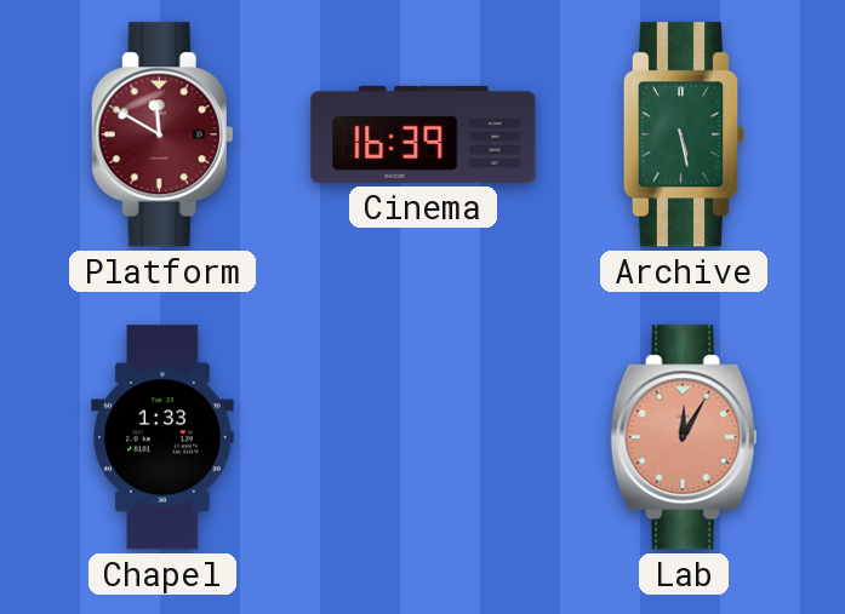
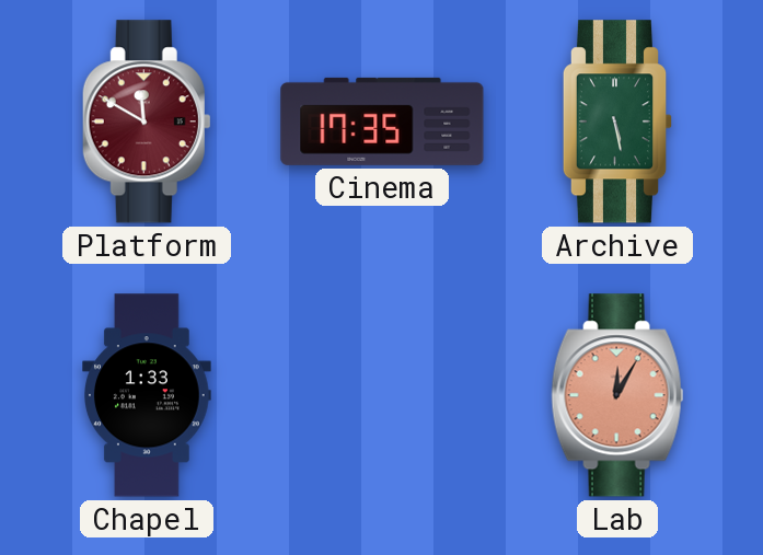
Cinema: 16:39 -> 17:35 (382, 122)
